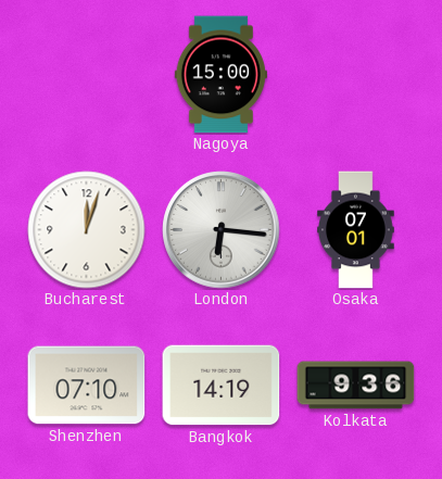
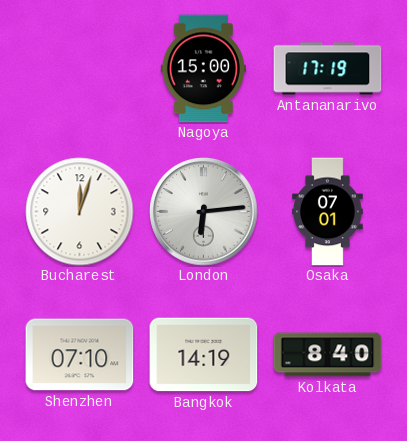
Antananarivo: none -> 17:19 (328, 69)
London: 6:16 -> 6:14 (204, 212)
Kolkata: 9:36 -> 8:40 (328, 355)
